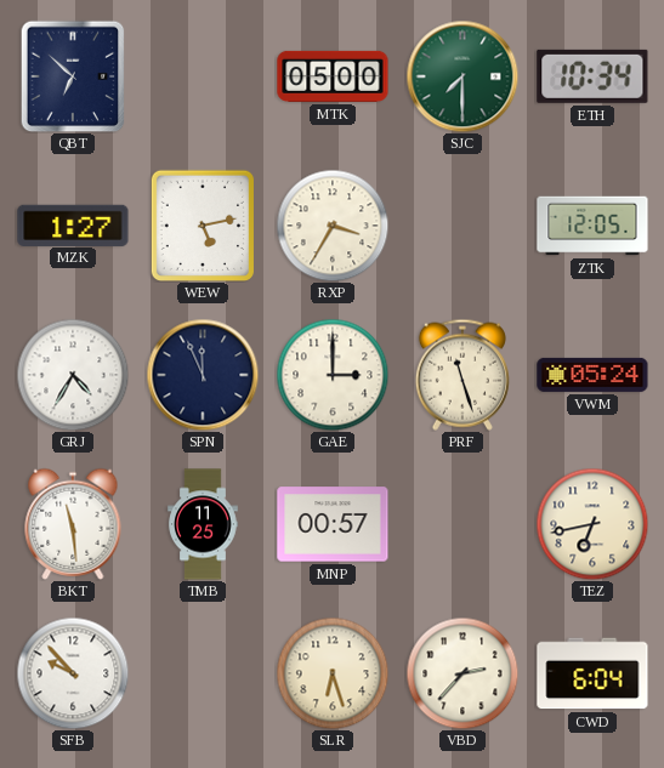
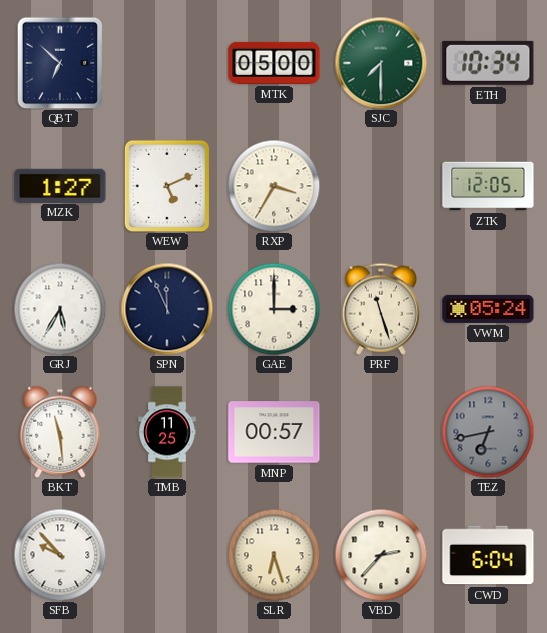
WEW: 5:13 -> 5:11 (166, 185)
GRJ: 4:35 -> 5:35 (60, 309)
TEZ dial: cream -> grey (488, 432)
